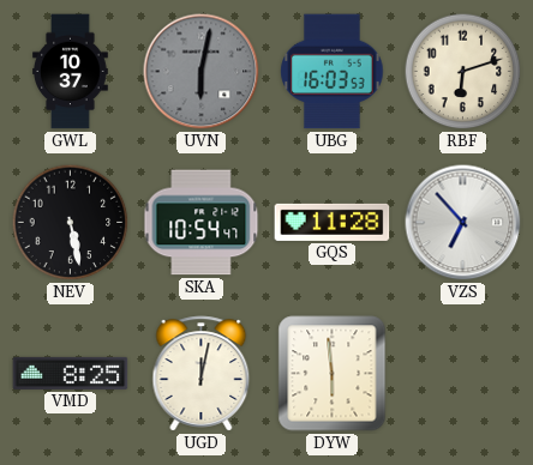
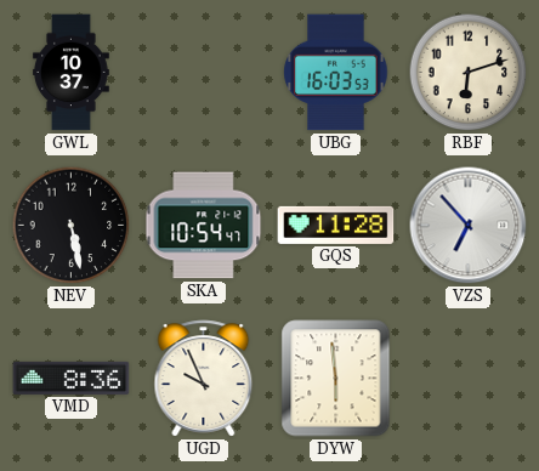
UVN: 6:02 -> none (202, 72)
VMD: 8:25 -> 8:36 (72, 378)
UGD: 12:02 -> 9:56 (204, 379)
